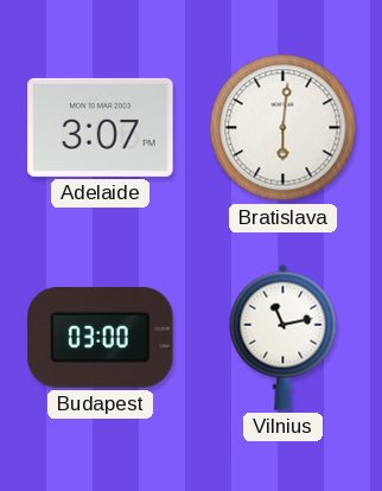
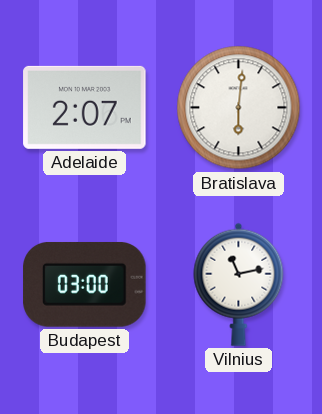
Adelaide: 3:07 -> 2:07 (85, 107)
